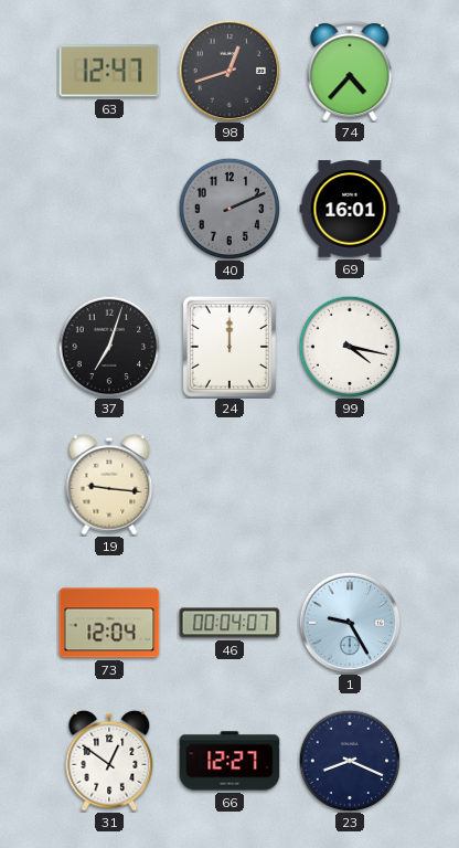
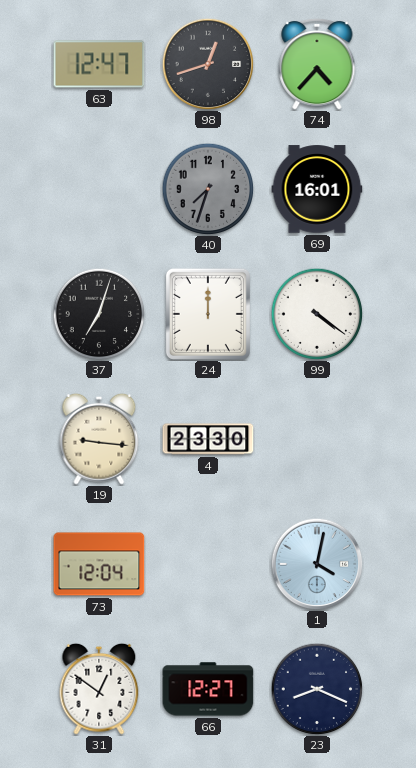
40: 2:11 -> 7:33 (208, 189)
99: 4:17 -> 4:21 (317, 314)
4: none -> 23:30 (208, 439)
46: 00:04 -> none (229, 623)
1: 9:25 -> 4:02 (317, 564)
